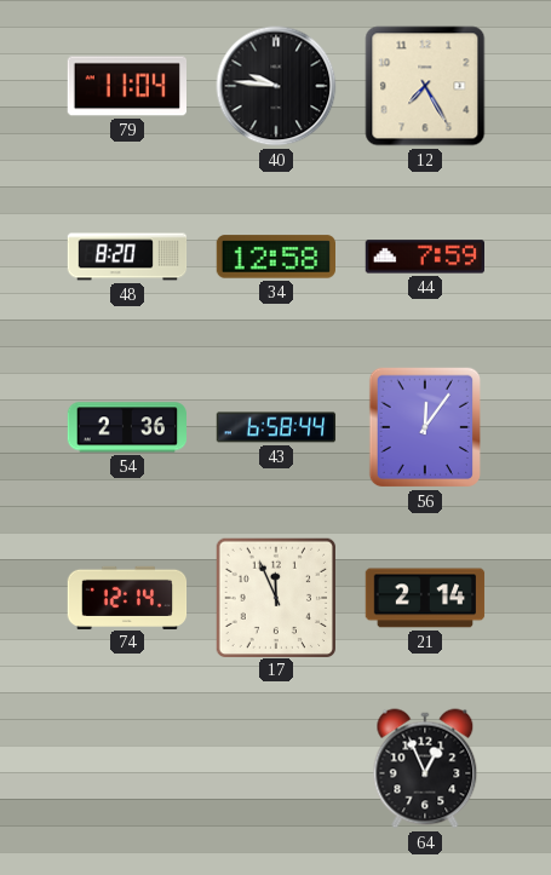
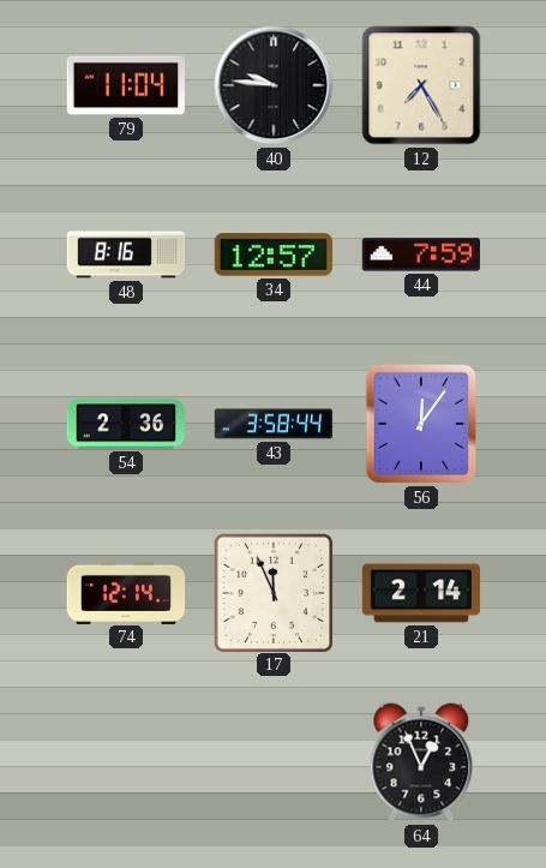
48: 8:20 -> 8:16 (126, 255)
34: 12:58 -> 12:57 (272, 255)
43: 6:58 -> 3:58 (274, 424)
